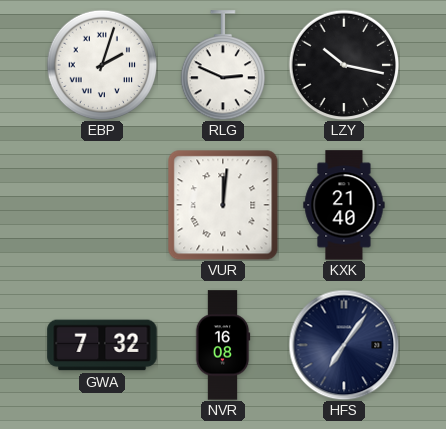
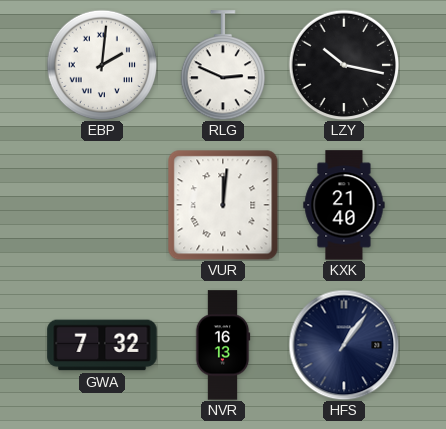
EBP: 2:03 -> 2:01 (102, 65)
NVR: 16:08 -> 16:13 (223, 345)
HFS: 7:06 -> 1:06 (344, 345)
